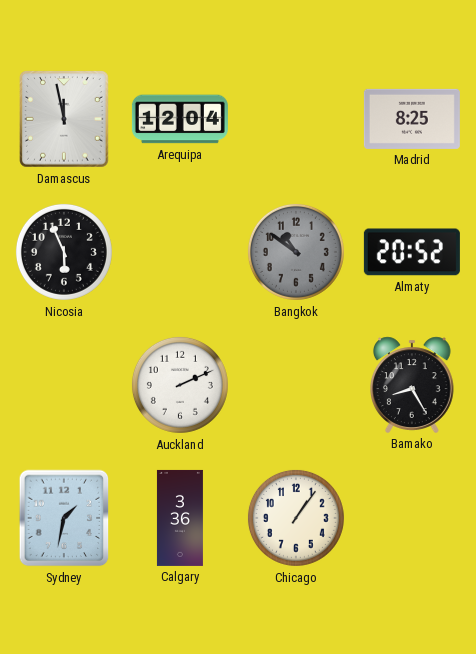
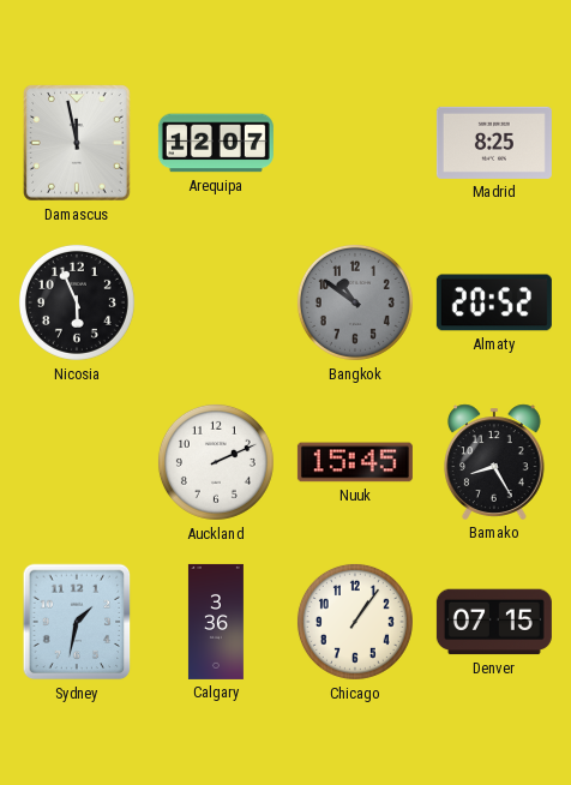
Arequipa: 12:04 -> 12:07 (216, 143)
Nuuk: none -> 15:45 (355, 462)
Denver: none -> 07:15 (494, 622)
